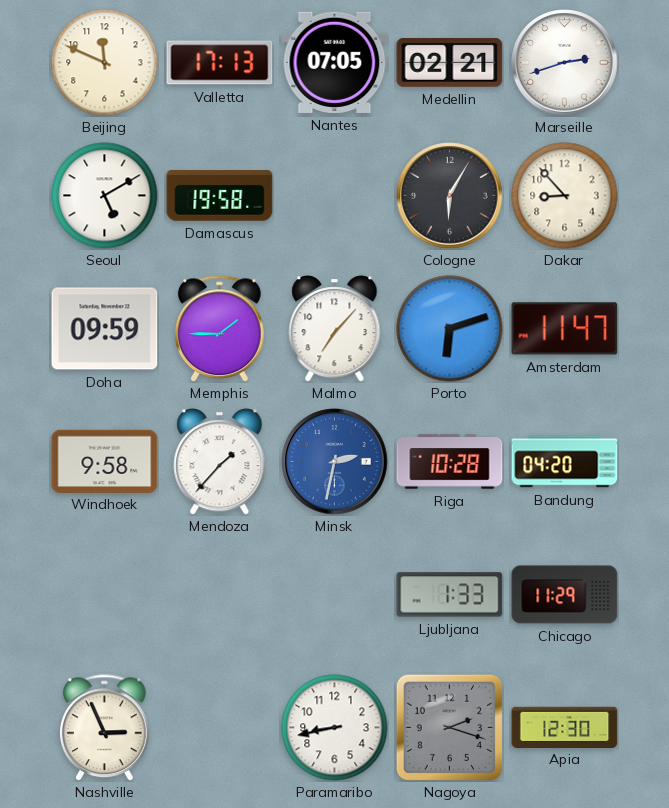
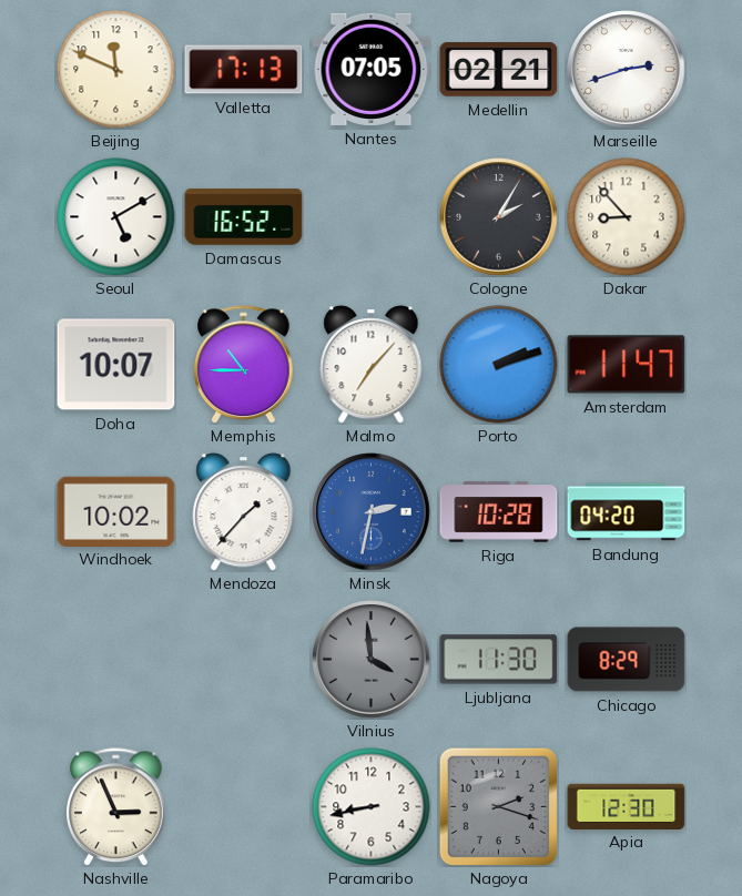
Damascus: 19:58 -> 16:52 (244, 217)
Cologne: 6:05 -> 2:05 (499, 217)
Doha: 09:59 -> 10:07 (116, 365)
Memphis: 1:45 -> 10:45 (244, 365)
Porto: 6:12 -> 2:12 (499, 365)
Windhoek: 9:58 -> 10:02 (116, 511)
Vilnius: none -> 3:59 (372, 660)
Ljubljana: 1:33 -> 11:30 (499, 660)
Chicago: 11:29 -> 8:29 (627, 660)
